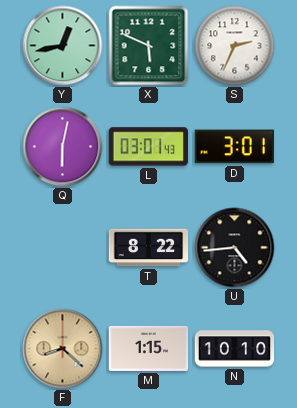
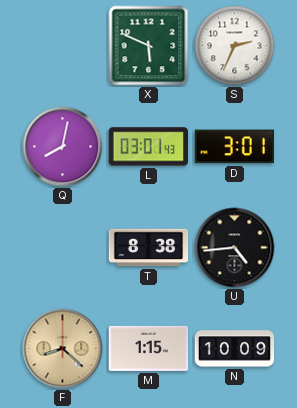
Y: 12:43 -> none (63, 46)
Q: 6:02 -> 8:02 (63, 147)
T: 8:22 -> 8:38 (149, 248)
N: 10:10 -> 10:09 (235, 349)
